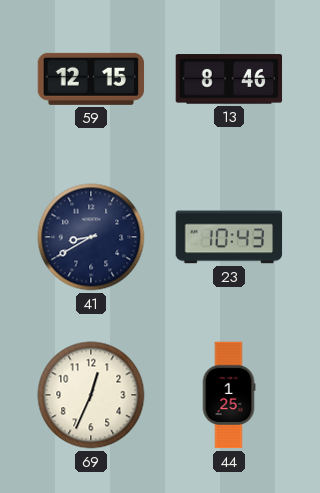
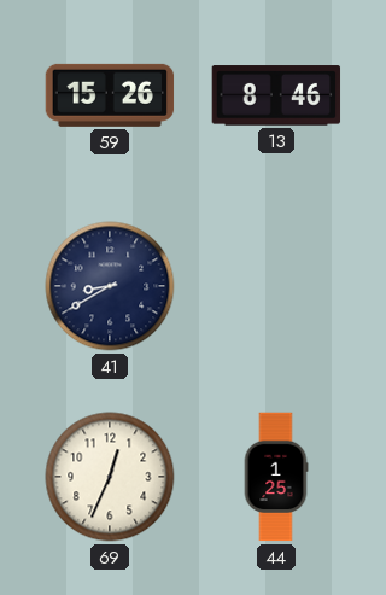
59: 12:15 -> 15:26 (110, 95)
23: 10:43 -> none (229, 237)
